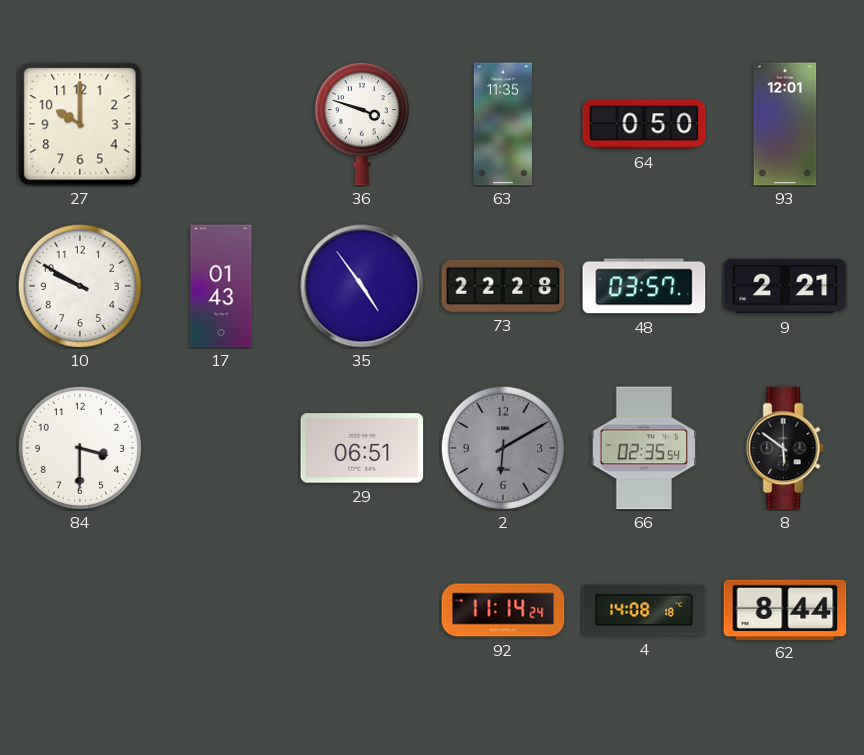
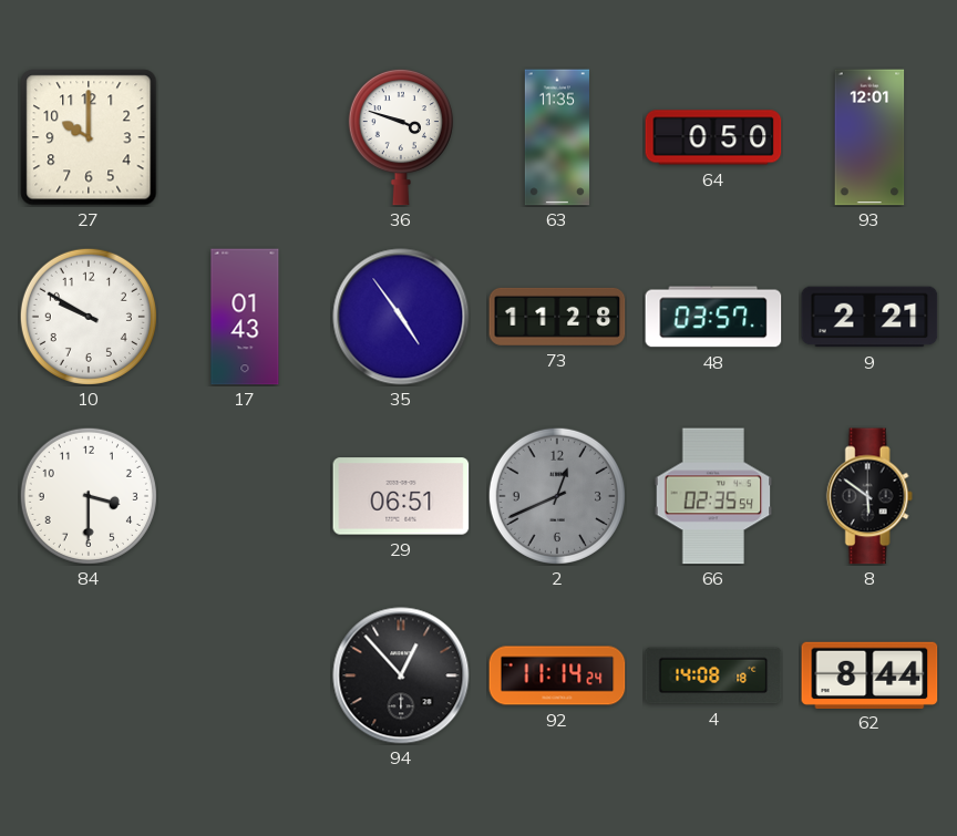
73: 22:28 -> 11:28 (557, 317)
2: 6:10 -> 12:41 (557, 496)
94: none -> 12:53 (401, 675)
